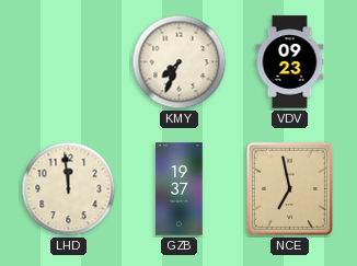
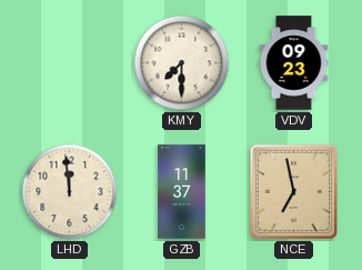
KMY: 7:34 -> 7:30 (182, 63)
GZB: 19:37 -> 11:37 (182, 192)
